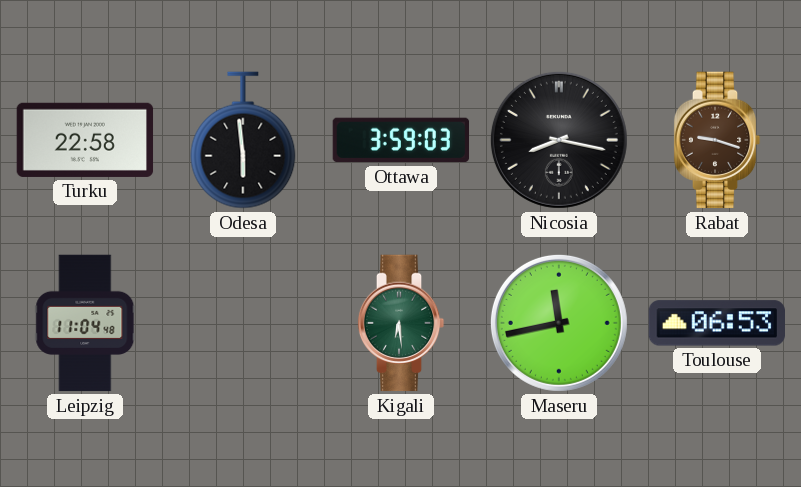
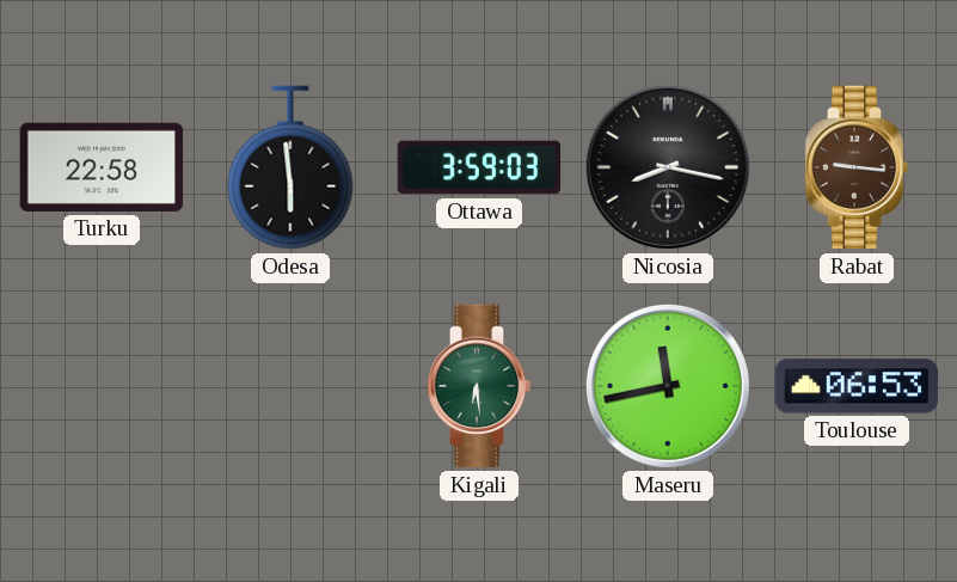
Rabat: 9:18 -> 9:16 (857, 167)
Leipzig: 11:04 -> none (85, 323)
